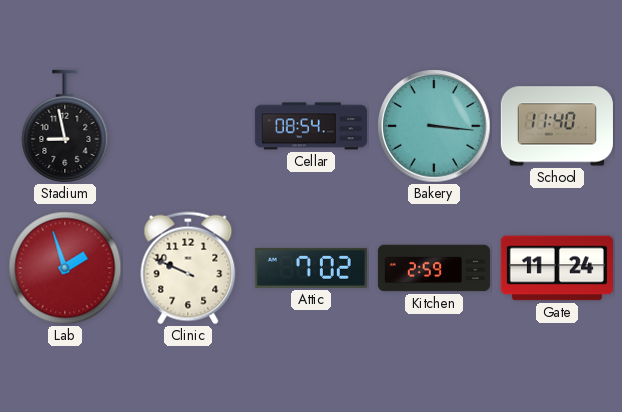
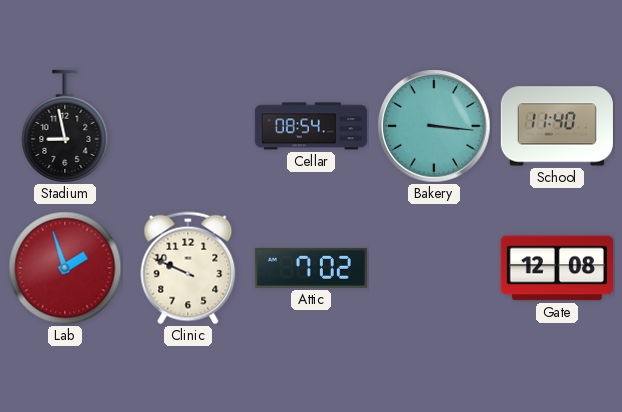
Kitchen: 2:59 -> none (434, 268)
Gate: 11:24 -> 12:08 (557, 268)
